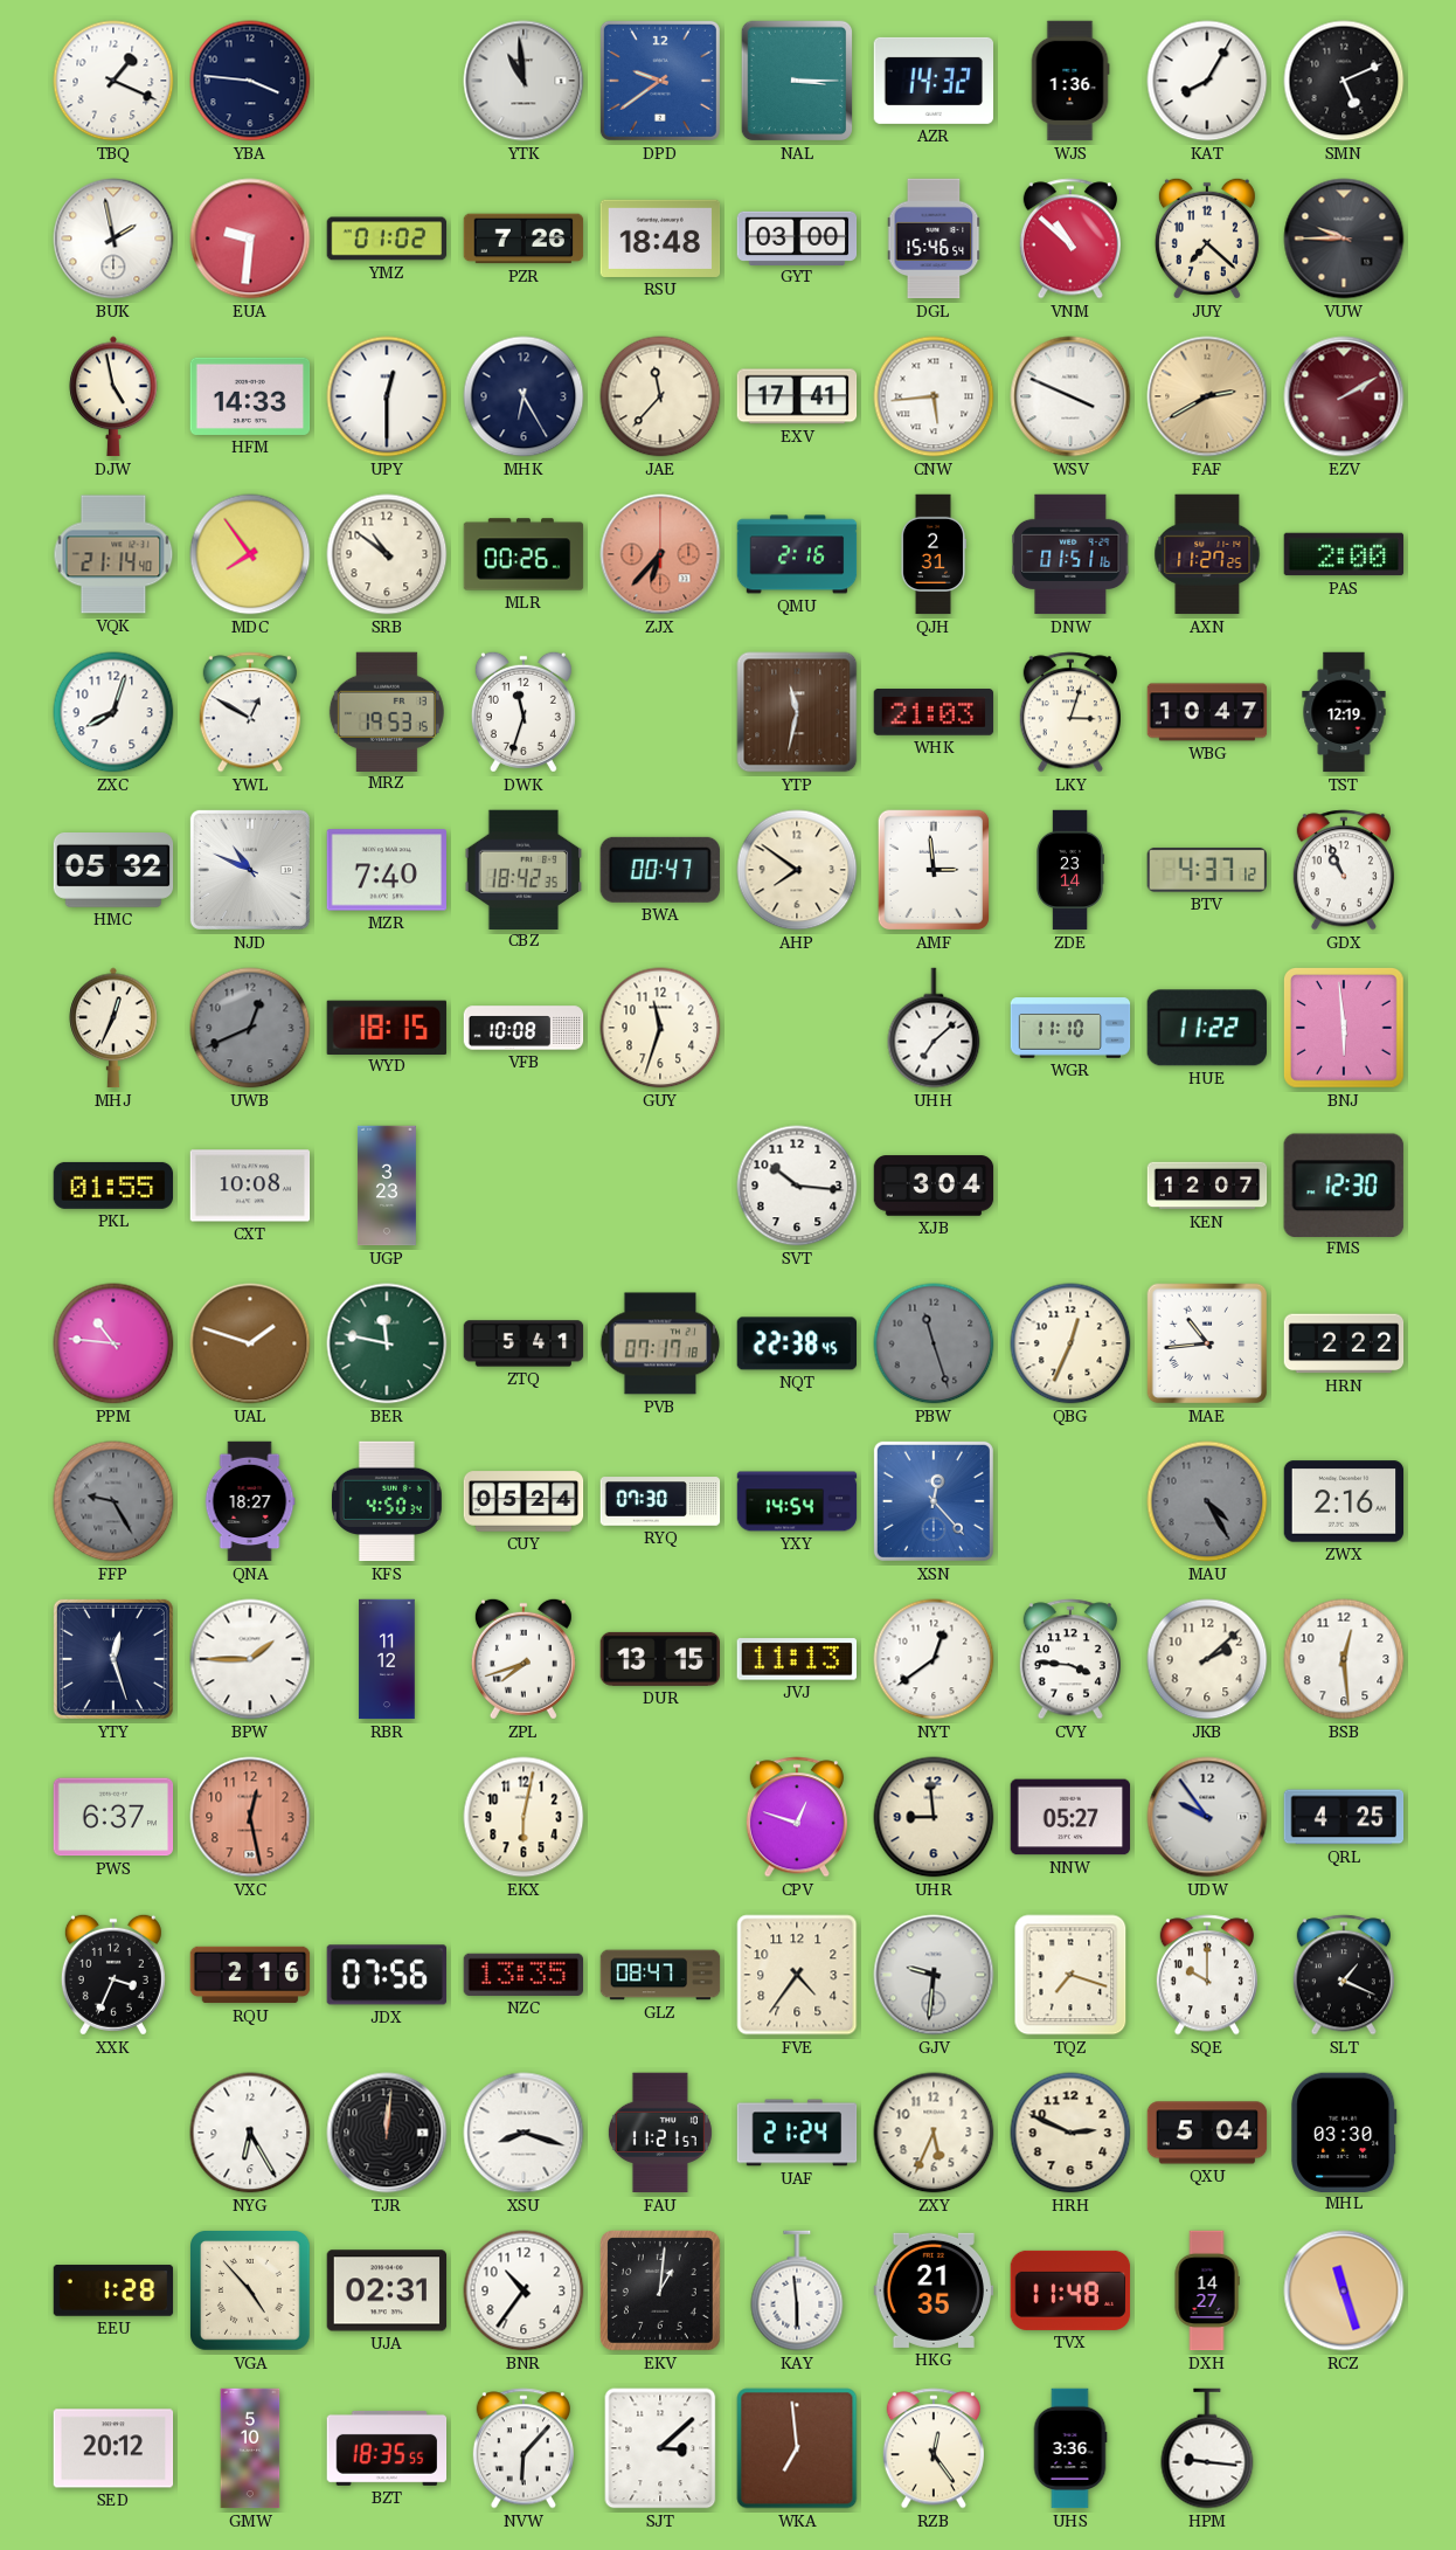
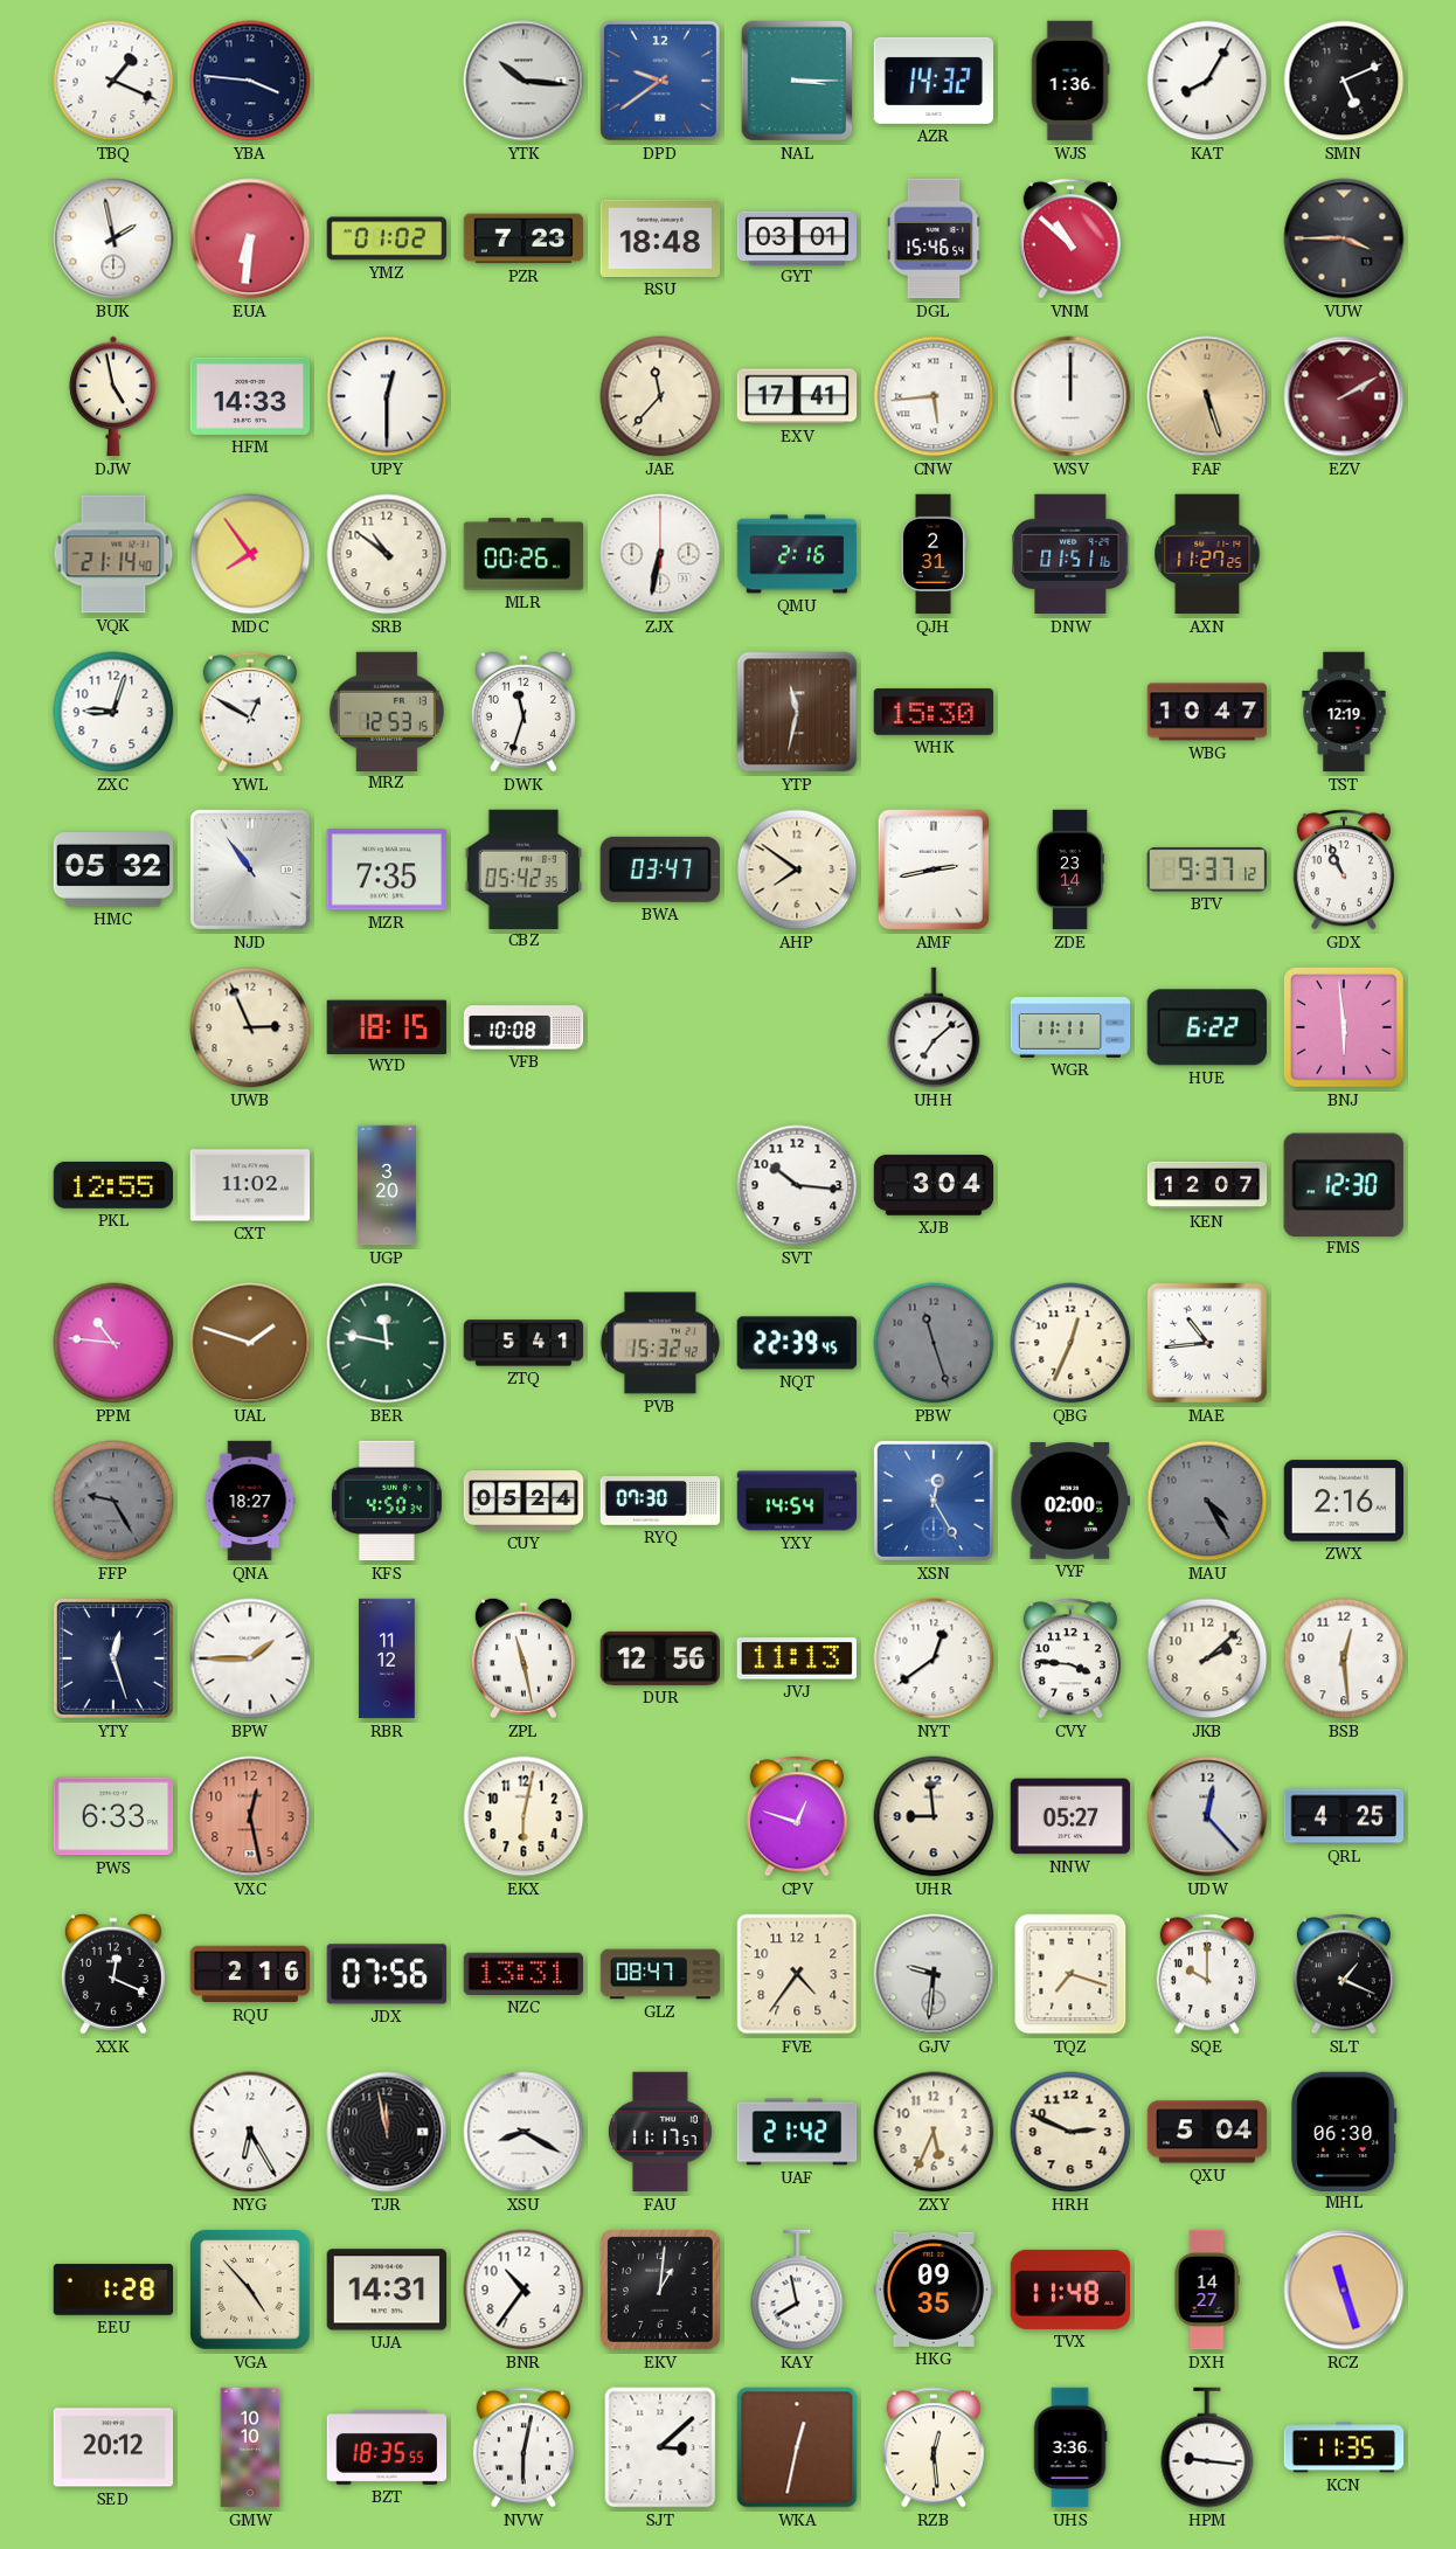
YTK: 10:59 -> 10:16 (524, 81)
EUA: 9:31 -> 6:31 (250, 238)
PZR: 7:26 -> 7:23 (524, 238)
GYT: 03:00 -> 03:01 (797, 237)
JUY: 7:22 -> none (1207, 239)
VUW: 9:45 -> 3:45 (1344, 238)
MHK: 6:25 -> none (524, 396)
WSV: 3:49 -> 12:00 (1070, 396)
FAF: 2:40 -> 5:27 (1207, 396)
ZJX: 6:37 -> 6:32 (660, 554)
ZJX dial: salmon -> white (660, 554)
PAS: 2:00 -> none (1344, 554)
ZXC: 8:03 -> 9:03 (113, 712)
MRZ: 19:53 -> 12:53 (387, 711)
WHK: 21:03 -> 15:30 (934, 712)
LKY: 3:03 -> none (1070, 712)
NJD: 10:49 -> 10:54 (250, 870)
MZR: 7:40 -> 7:35 (387, 870)
CBZ: 18:42 -> 05:42 (524, 868)
BWA: 00:47 -> 03:47 (660, 870)
AMF: 2:59 -> 2:43 (934, 870)
BTV: 4:37 -> 9:37 (1206, 870)
MHJ: 12:34 -> none (113, 1028)
UWB: 12:41 -> 2:56 (250, 1027)
UWB dial: grey -> cream (250, 1027)
GUY: 11:33 -> none (660, 1028)
WGR: 11:10 -> 11:11 (1070, 1027)
HUE: 11:22 -> 6:22 (1207, 1027)
PKL: 01:55 -> 12:55 (112, 1185)
CXT: 10:08 -> 11:02 (250, 1185)
UGP: 3:23 -> 3:20 (387, 1185)
PVB: 07:17 -> 15:32 (660, 1343)
NQT: 22:38 -> 22:39 (796, 1343)
HRN: 2:22 -> none (1344, 1343)
XSN: 12:23 -> 12:25 (934, 1501)
VYF: none -> 02:00 (1070, 1501)
ZPL: 7:42 -> 11:28 (524, 1658)
DUR: 13:15 -> 12:56 (659, 1658)
PWS: 6:37 -> 6:33 (113, 1816)
UDW: 9:54 -> 12:23 (1207, 1816)
XXK: 3:34 -> 12:19 (113, 1974)
NZC: 13:35 -> 13:31 (522, 1974)
TJR: 12:01 -> 11:58 (387, 2132)
XSU: 8:18 -> 8:20 (524, 2132)
FAU: 11:21 -> 11:17 (660, 2132)
UAF: 21:24 -> 21:42 (797, 2132)
MHL: 03:30 -> 06:30 (1344, 2131)
UJA: 02:31 -> 14:31 (387, 2290)
KAY: 5:59 -> 7:58 (797, 2290)
HKG: 21:35 -> 09:35 (934, 2290)
GMW: 5:10 -> 10:10 (250, 2447)
NVW: 6:07 -> 6:02 (524, 2447)
WKA: 6:59 -> 12:32 (797, 2447)
RZB: 12:24 -> 12:29 (934, 2447)
KCN: none -> 11:35 (1344, 2447)
